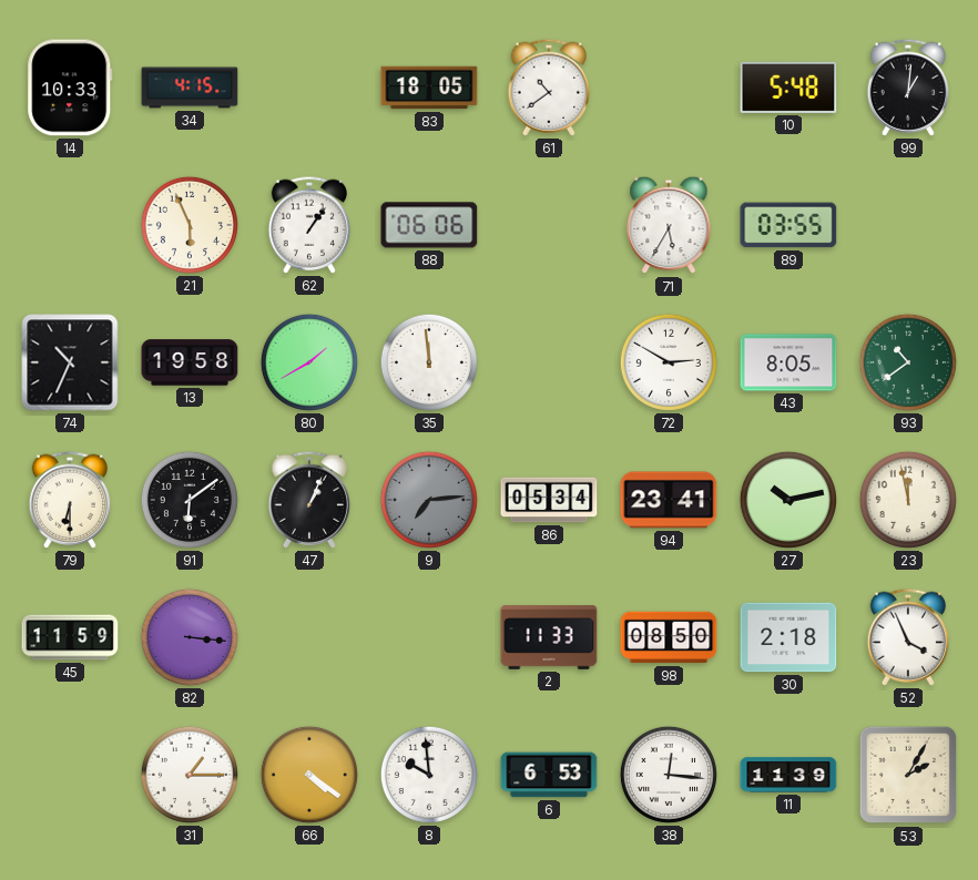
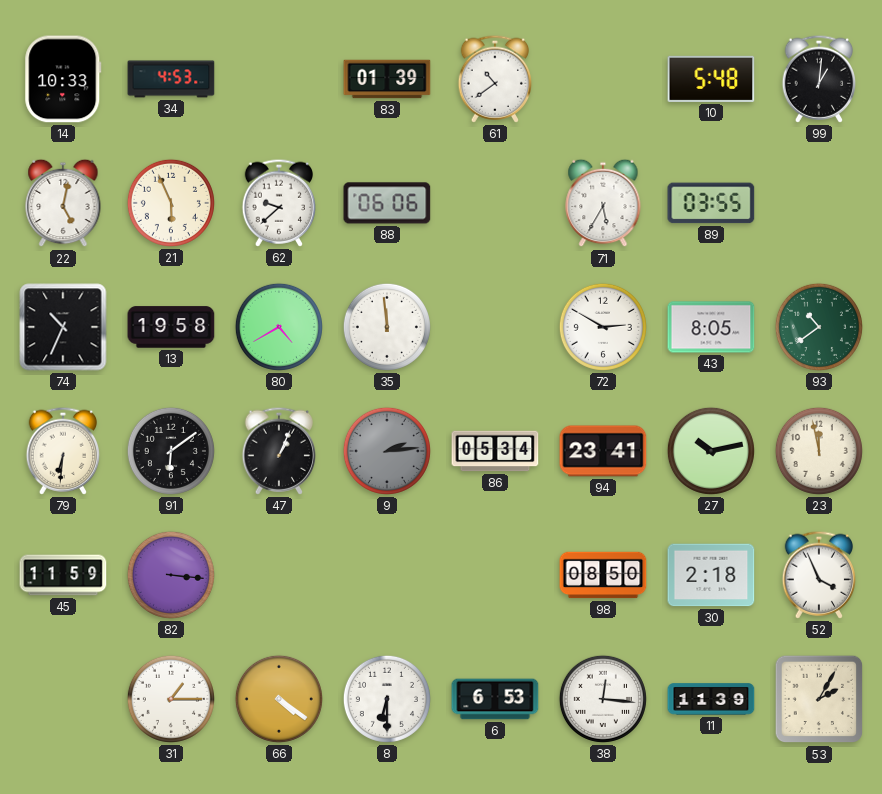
34: 4:15 -> 4:53 (171, 79)
83: 18:05 -> 01:39 (387, 79)
22: none -> 5:02 (63, 203)
62: 1:06 -> 9:38 (279, 203)
80: 1:40 -> 4:40 (279, 327)
79: 6:30 -> 6:31 (63, 451)
9: 7:14 -> 2:14 (387, 451)
2: 11:33 -> none (549, 637)
8: 9:59 -> 6:30 (387, 699)
